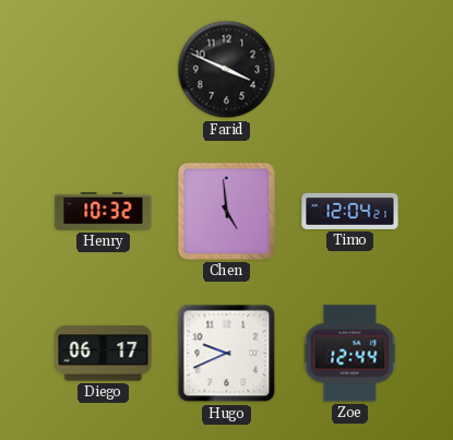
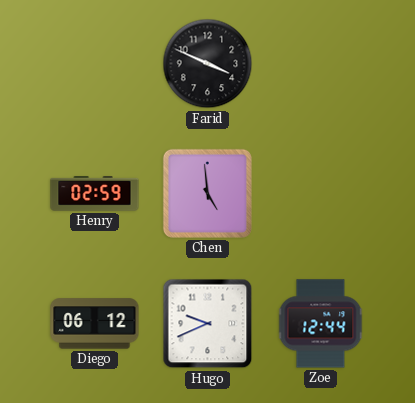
Henry: 10:32 -> 02:59 (95, 194)
Timo: 12:04 -> none (350, 211)
Diego: 06:17 -> 06:12 (95, 324)
